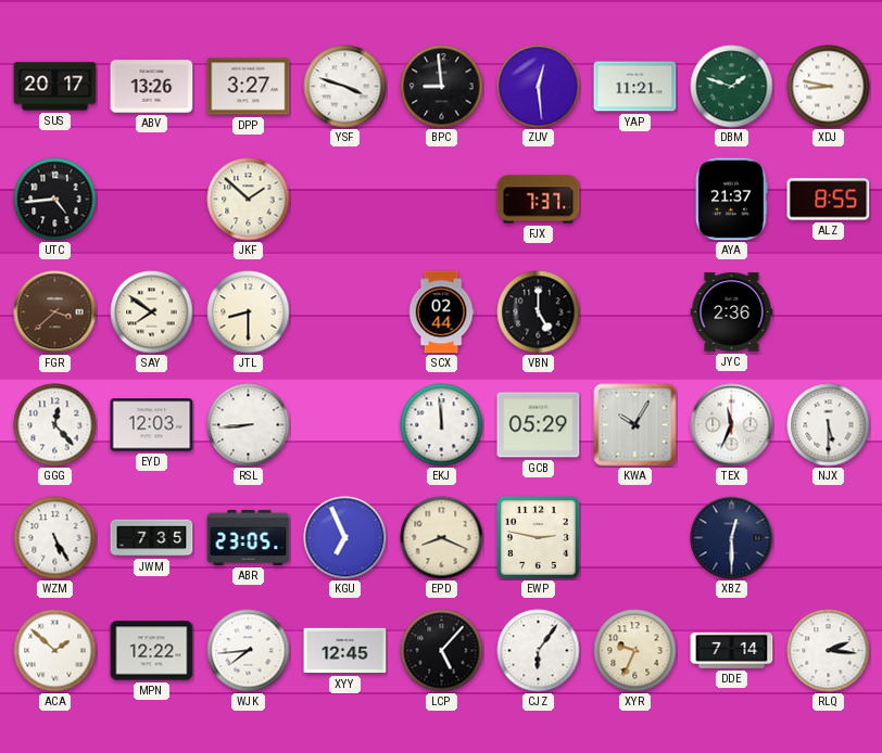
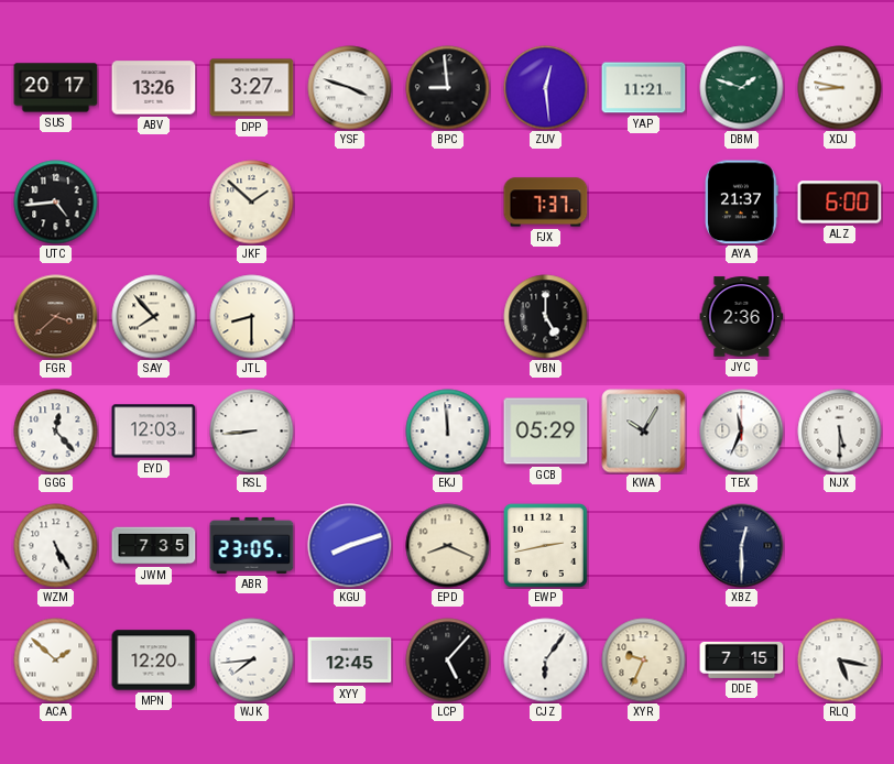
ALZ: 8:55 -> 6:00 (840, 203)
SAY: 7:51 -> 7:53 (154, 317)
SCX: 02:44 -> none (441, 312)
KGU: 6:56 -> 8:12 (350, 546)
EWP: 2:47 -> 2:43 (545, 545)
MPN: 12:22 -> 12:20 (154, 661)
DDE: 7:14 -> 7:15 (742, 659)
RLQ: 2:16 -> 5:17 (840, 661)
